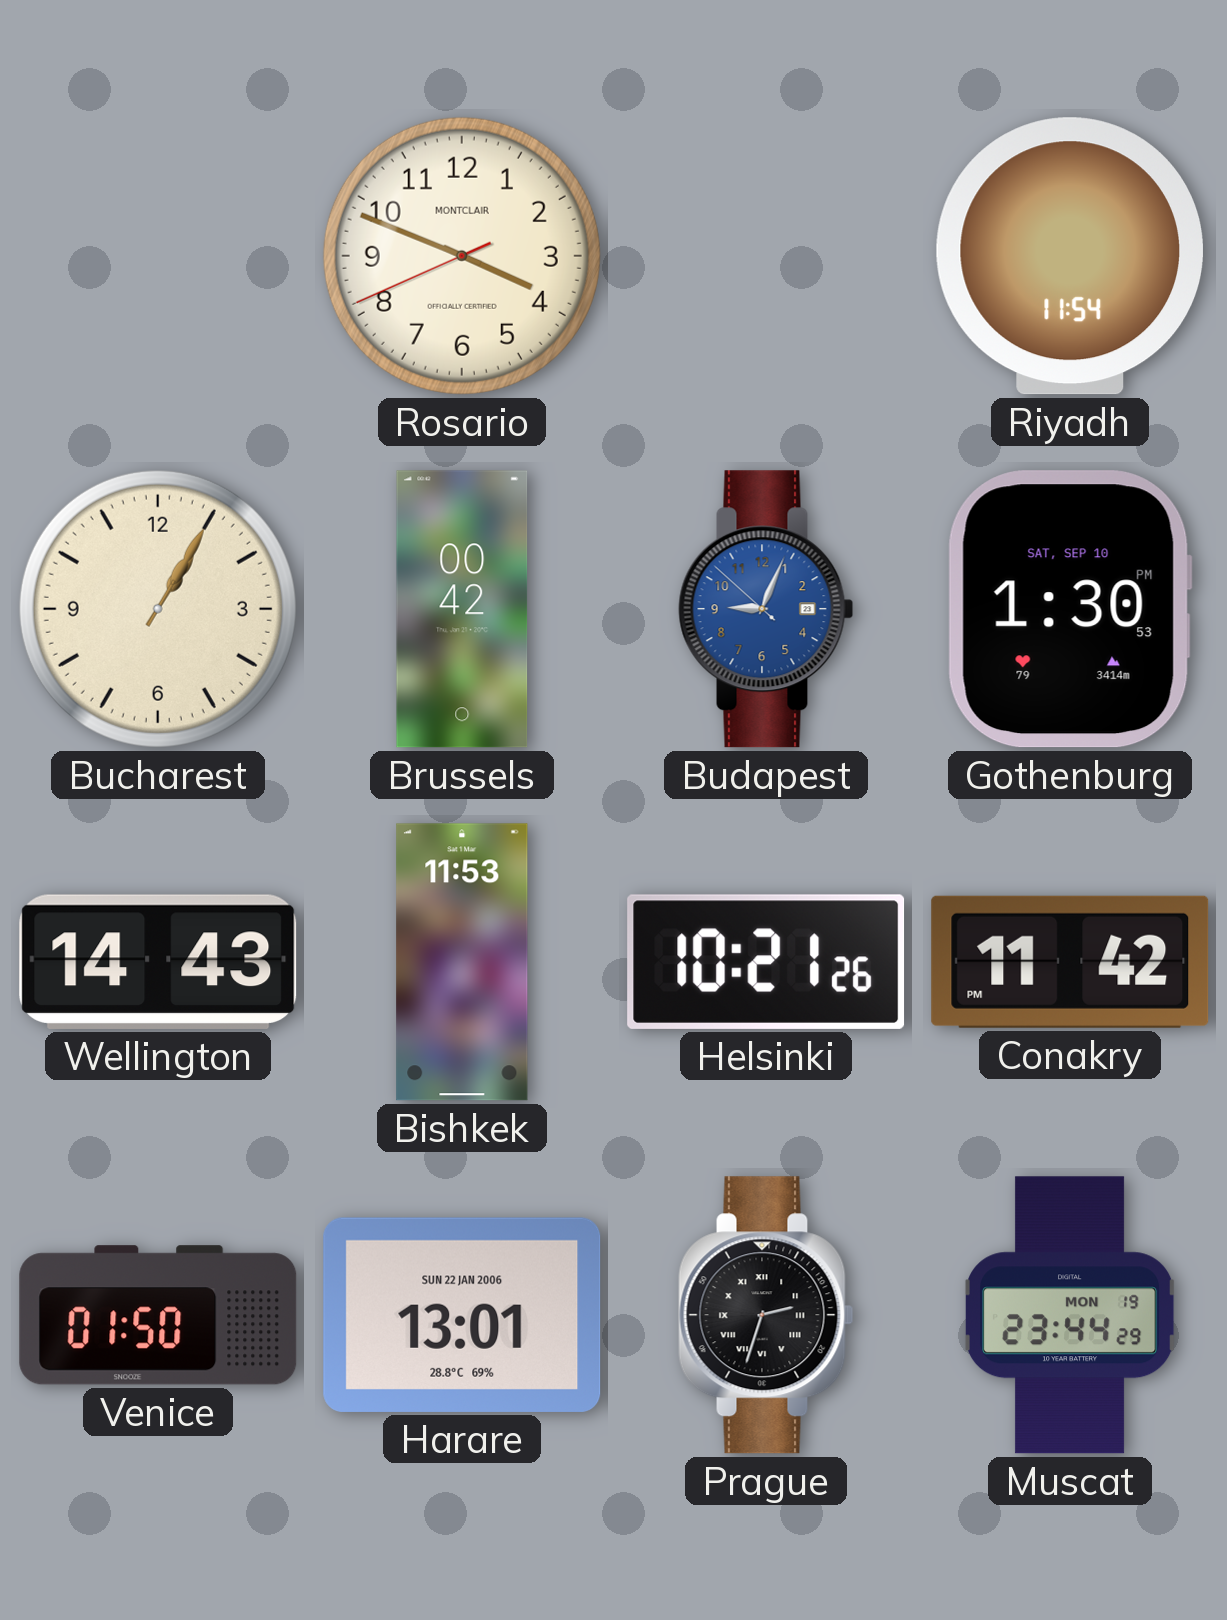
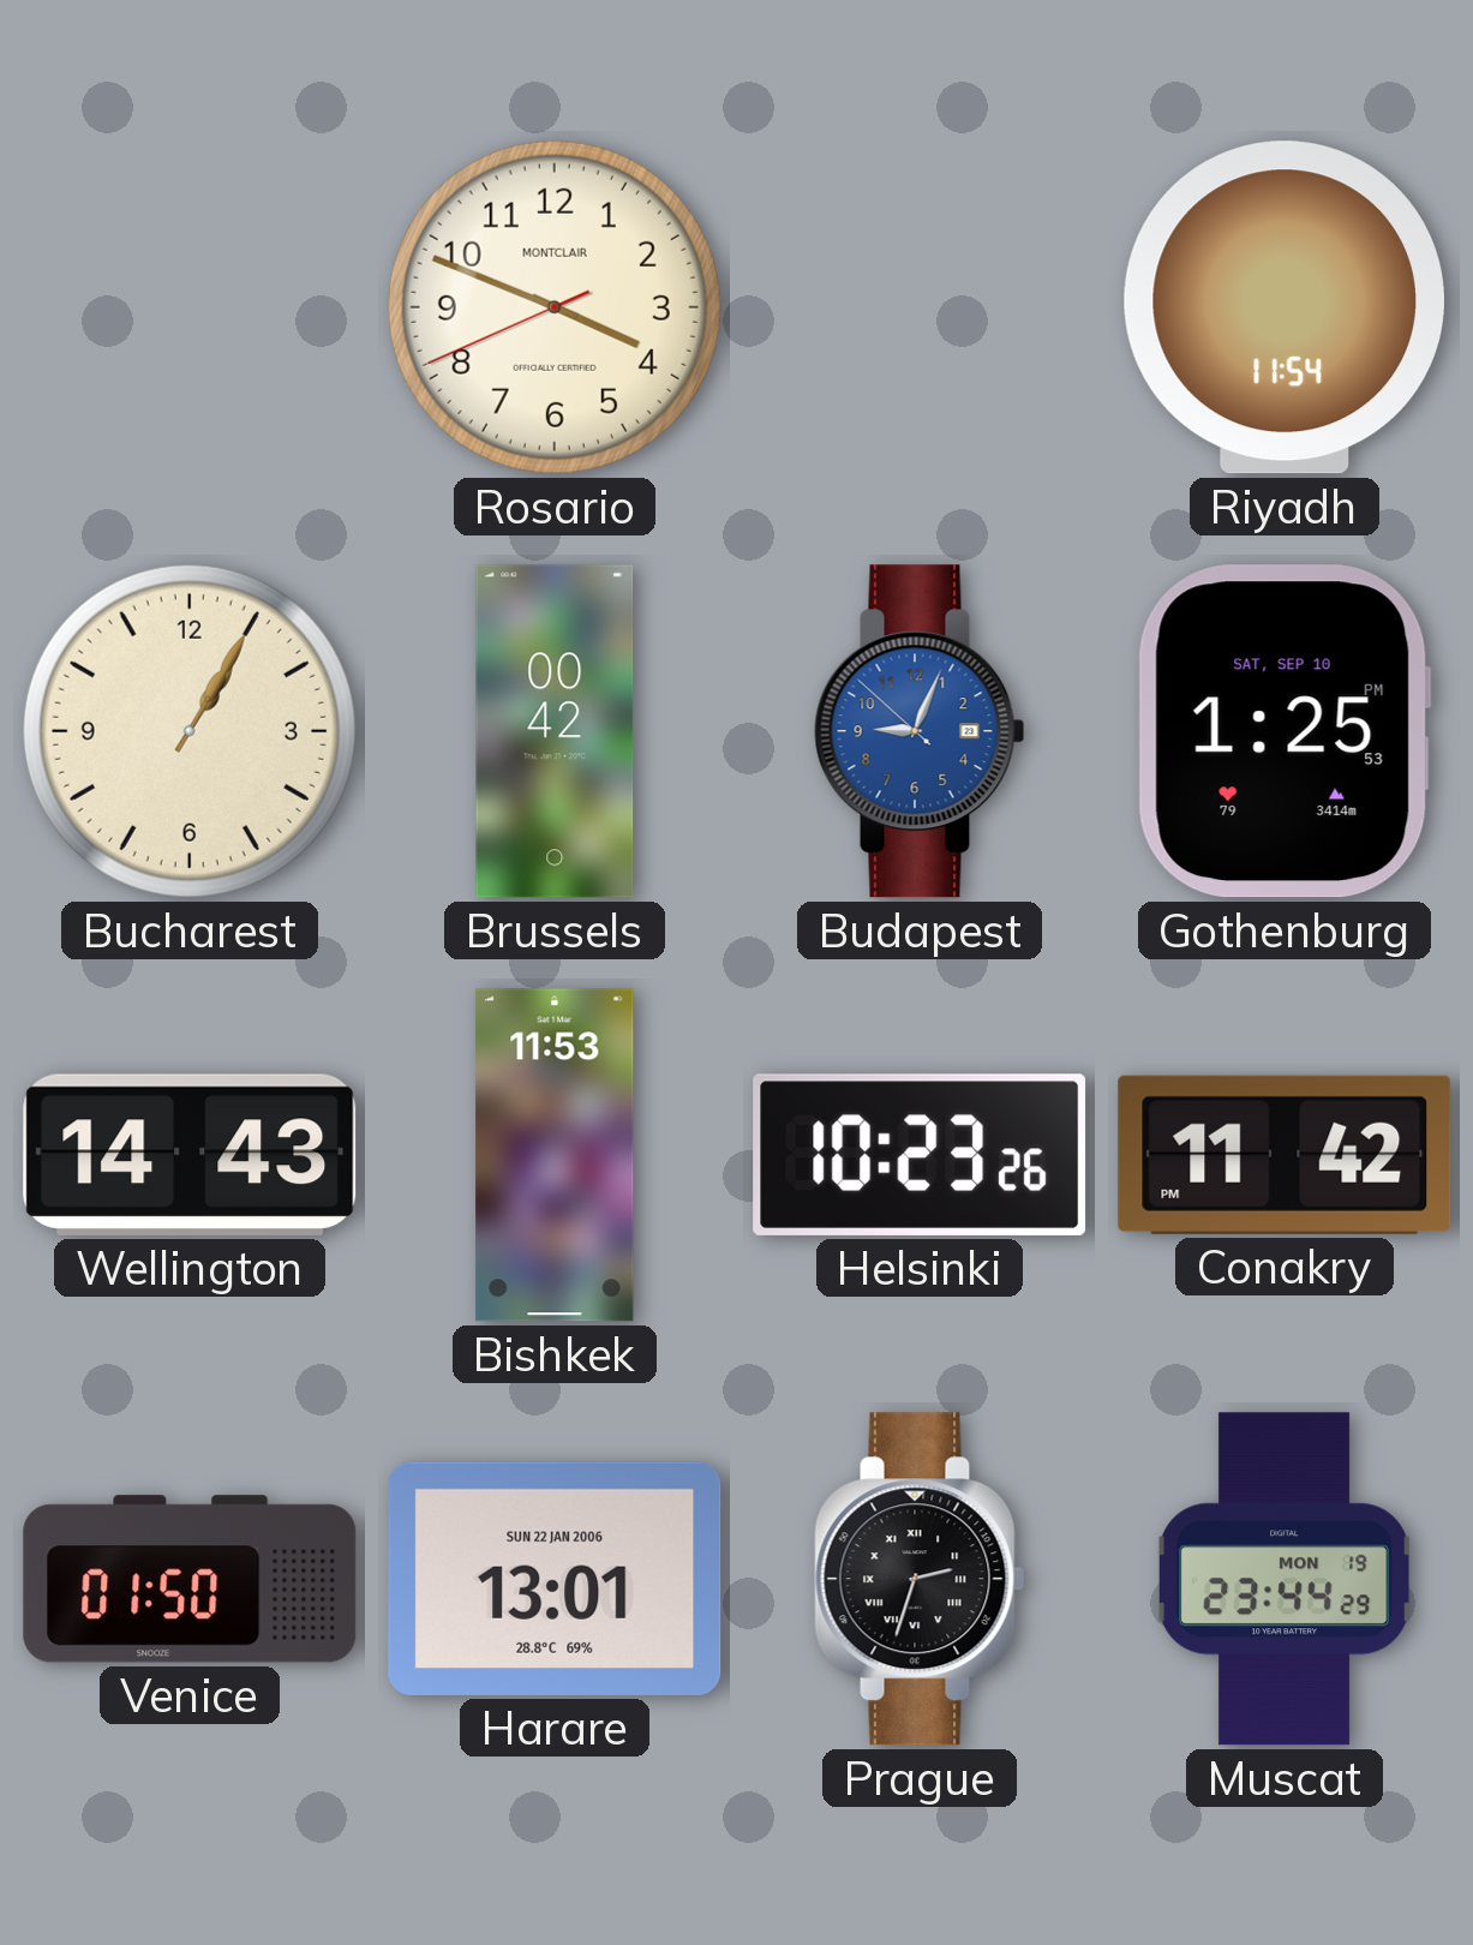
Gothenburg: 1:30 -> 1:25 (1285, 731)
Helsinki: 10:21 -> 10:23 (920, 1155)
